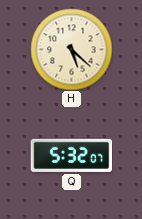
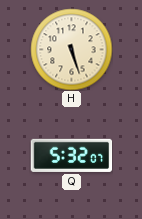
H: 5:22 -> 5:27 (71, 49)
